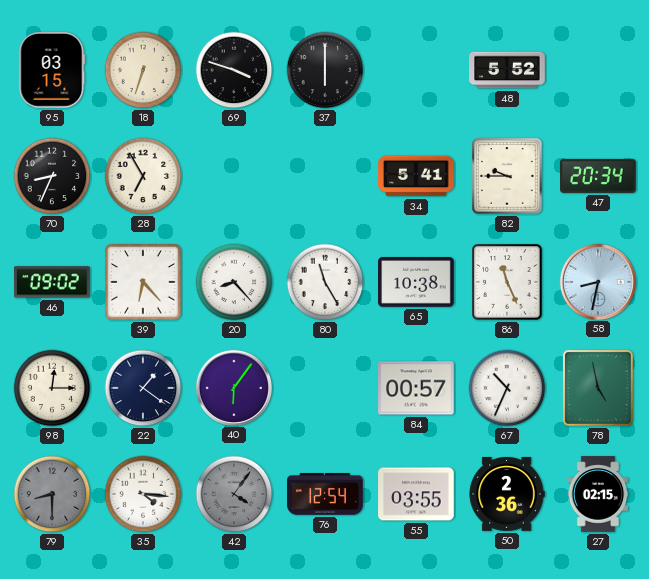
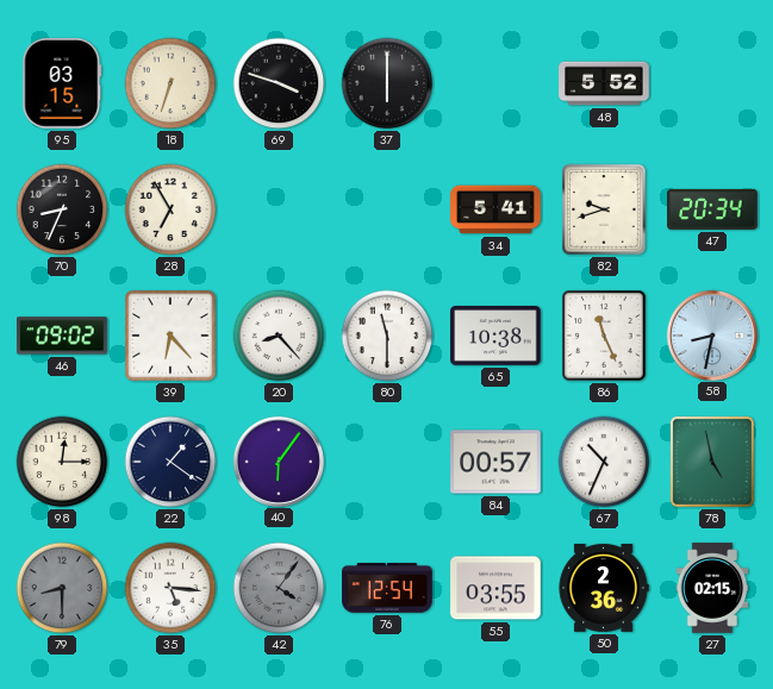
82: 9:45 -> 9:42 (604, 209)
80: 11:25 -> 11:30 (387, 336)
35: 4:16 -> 5:16 (170, 588)
